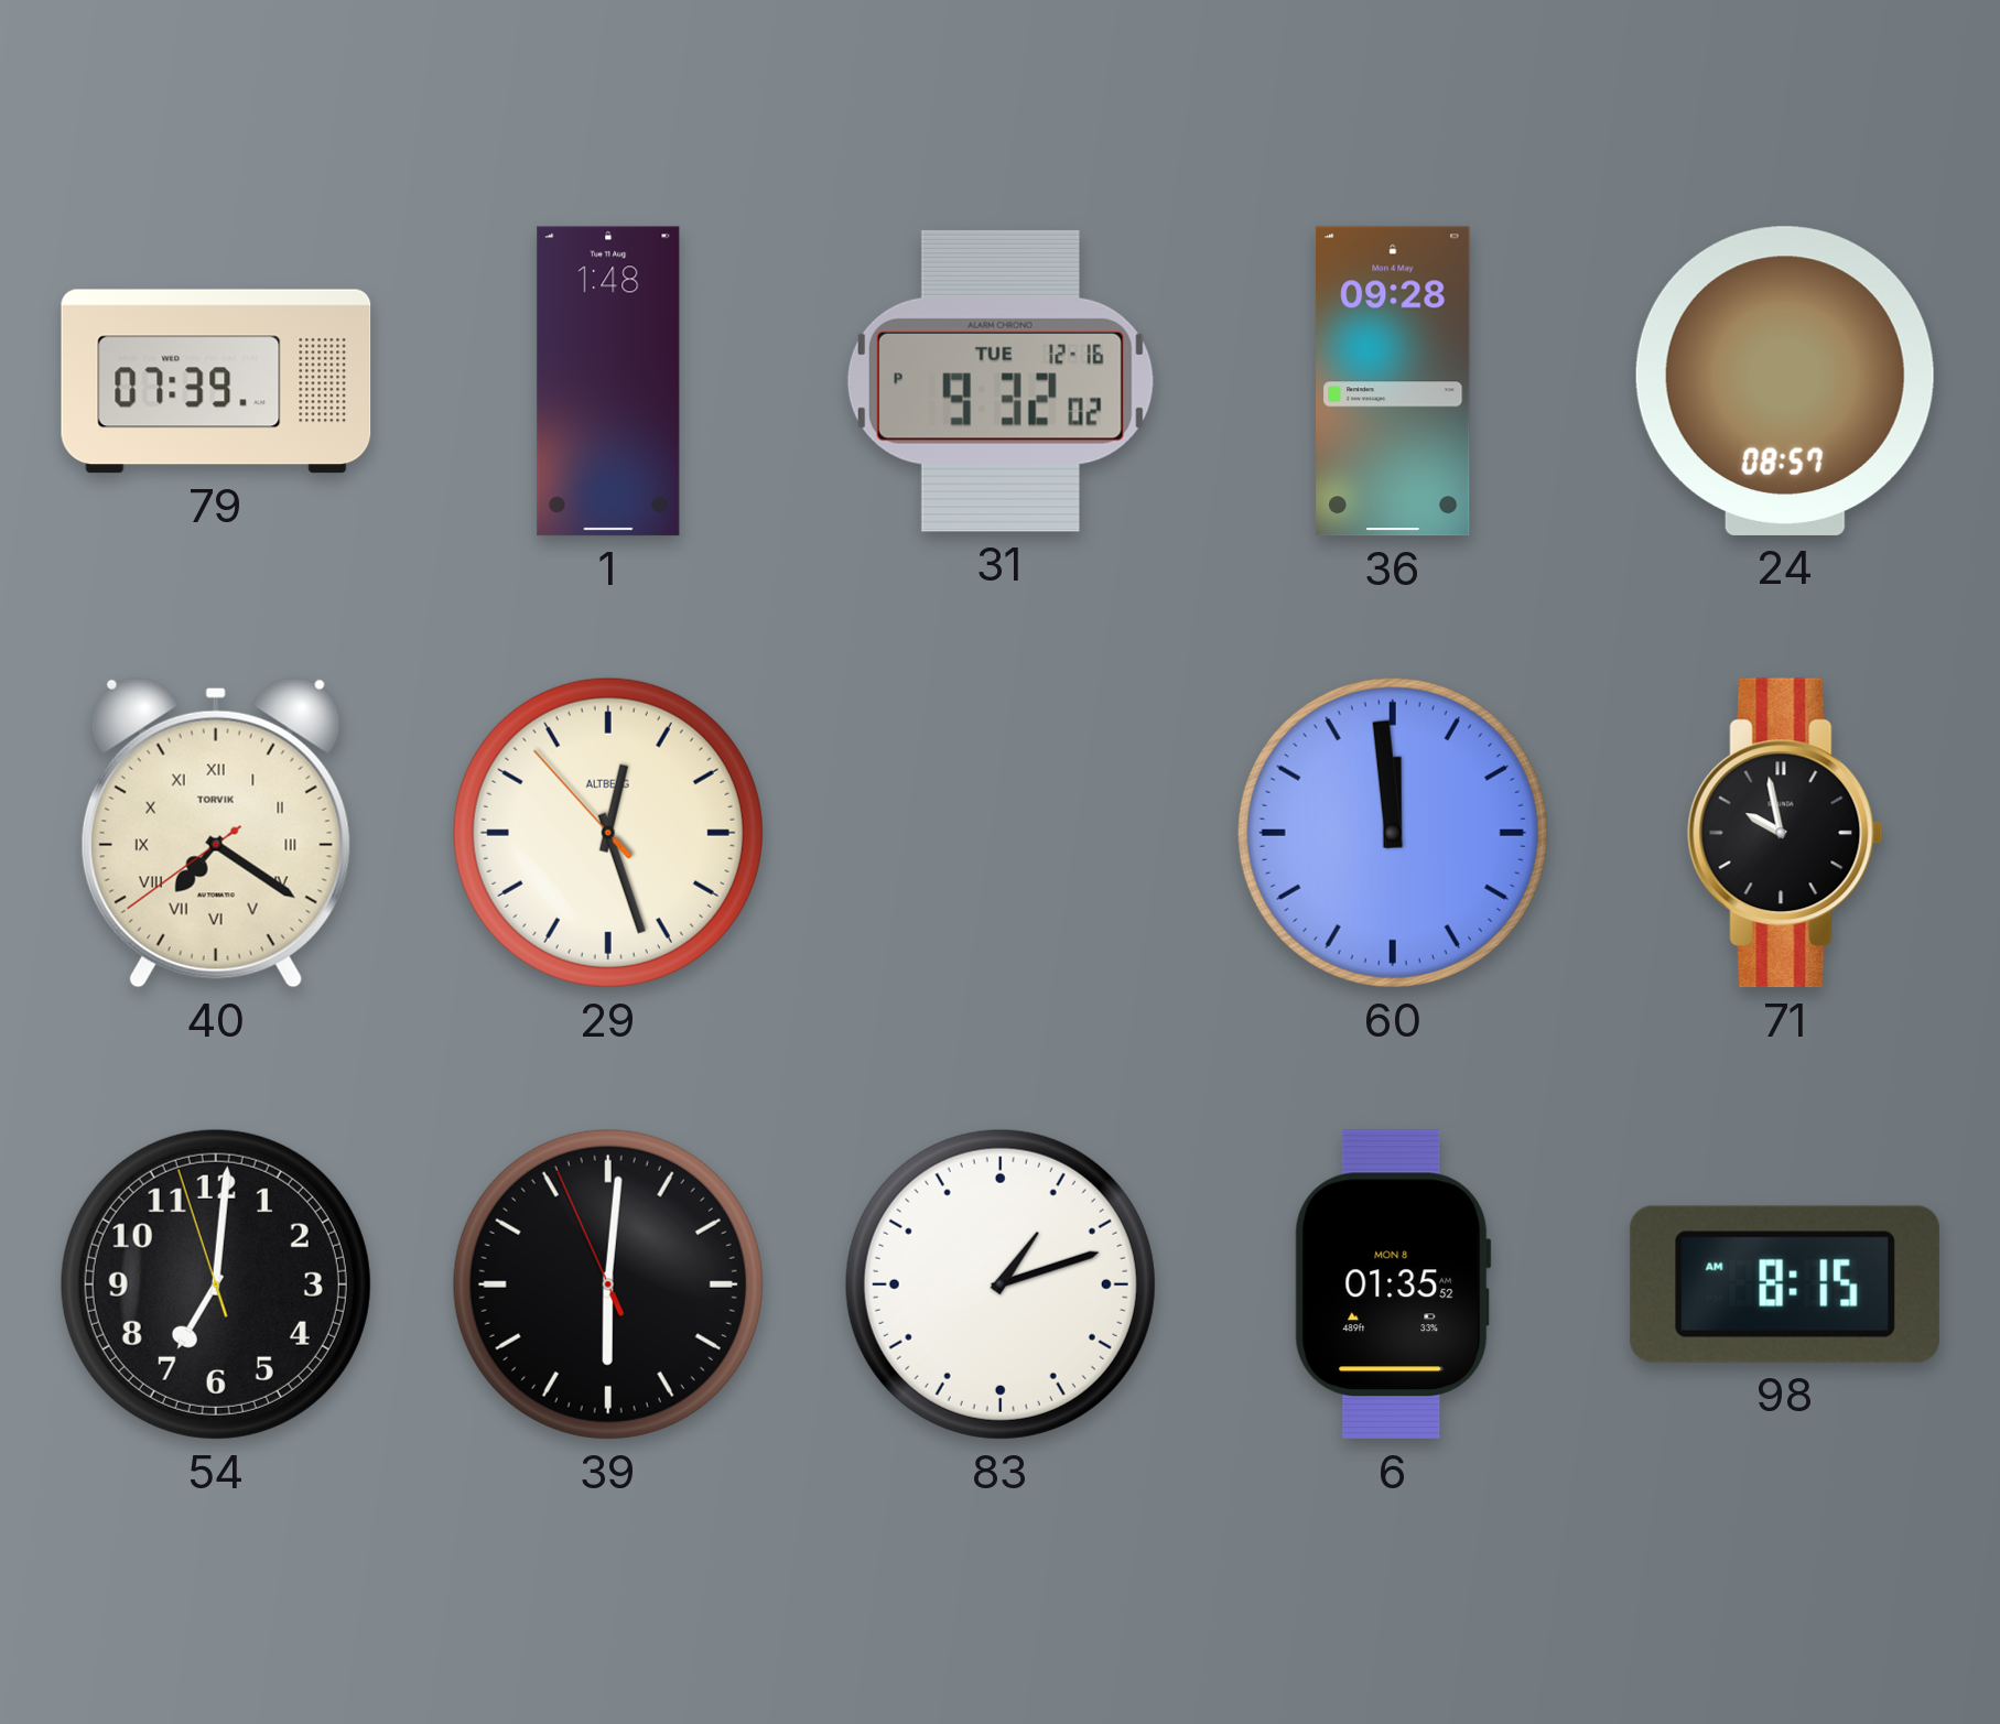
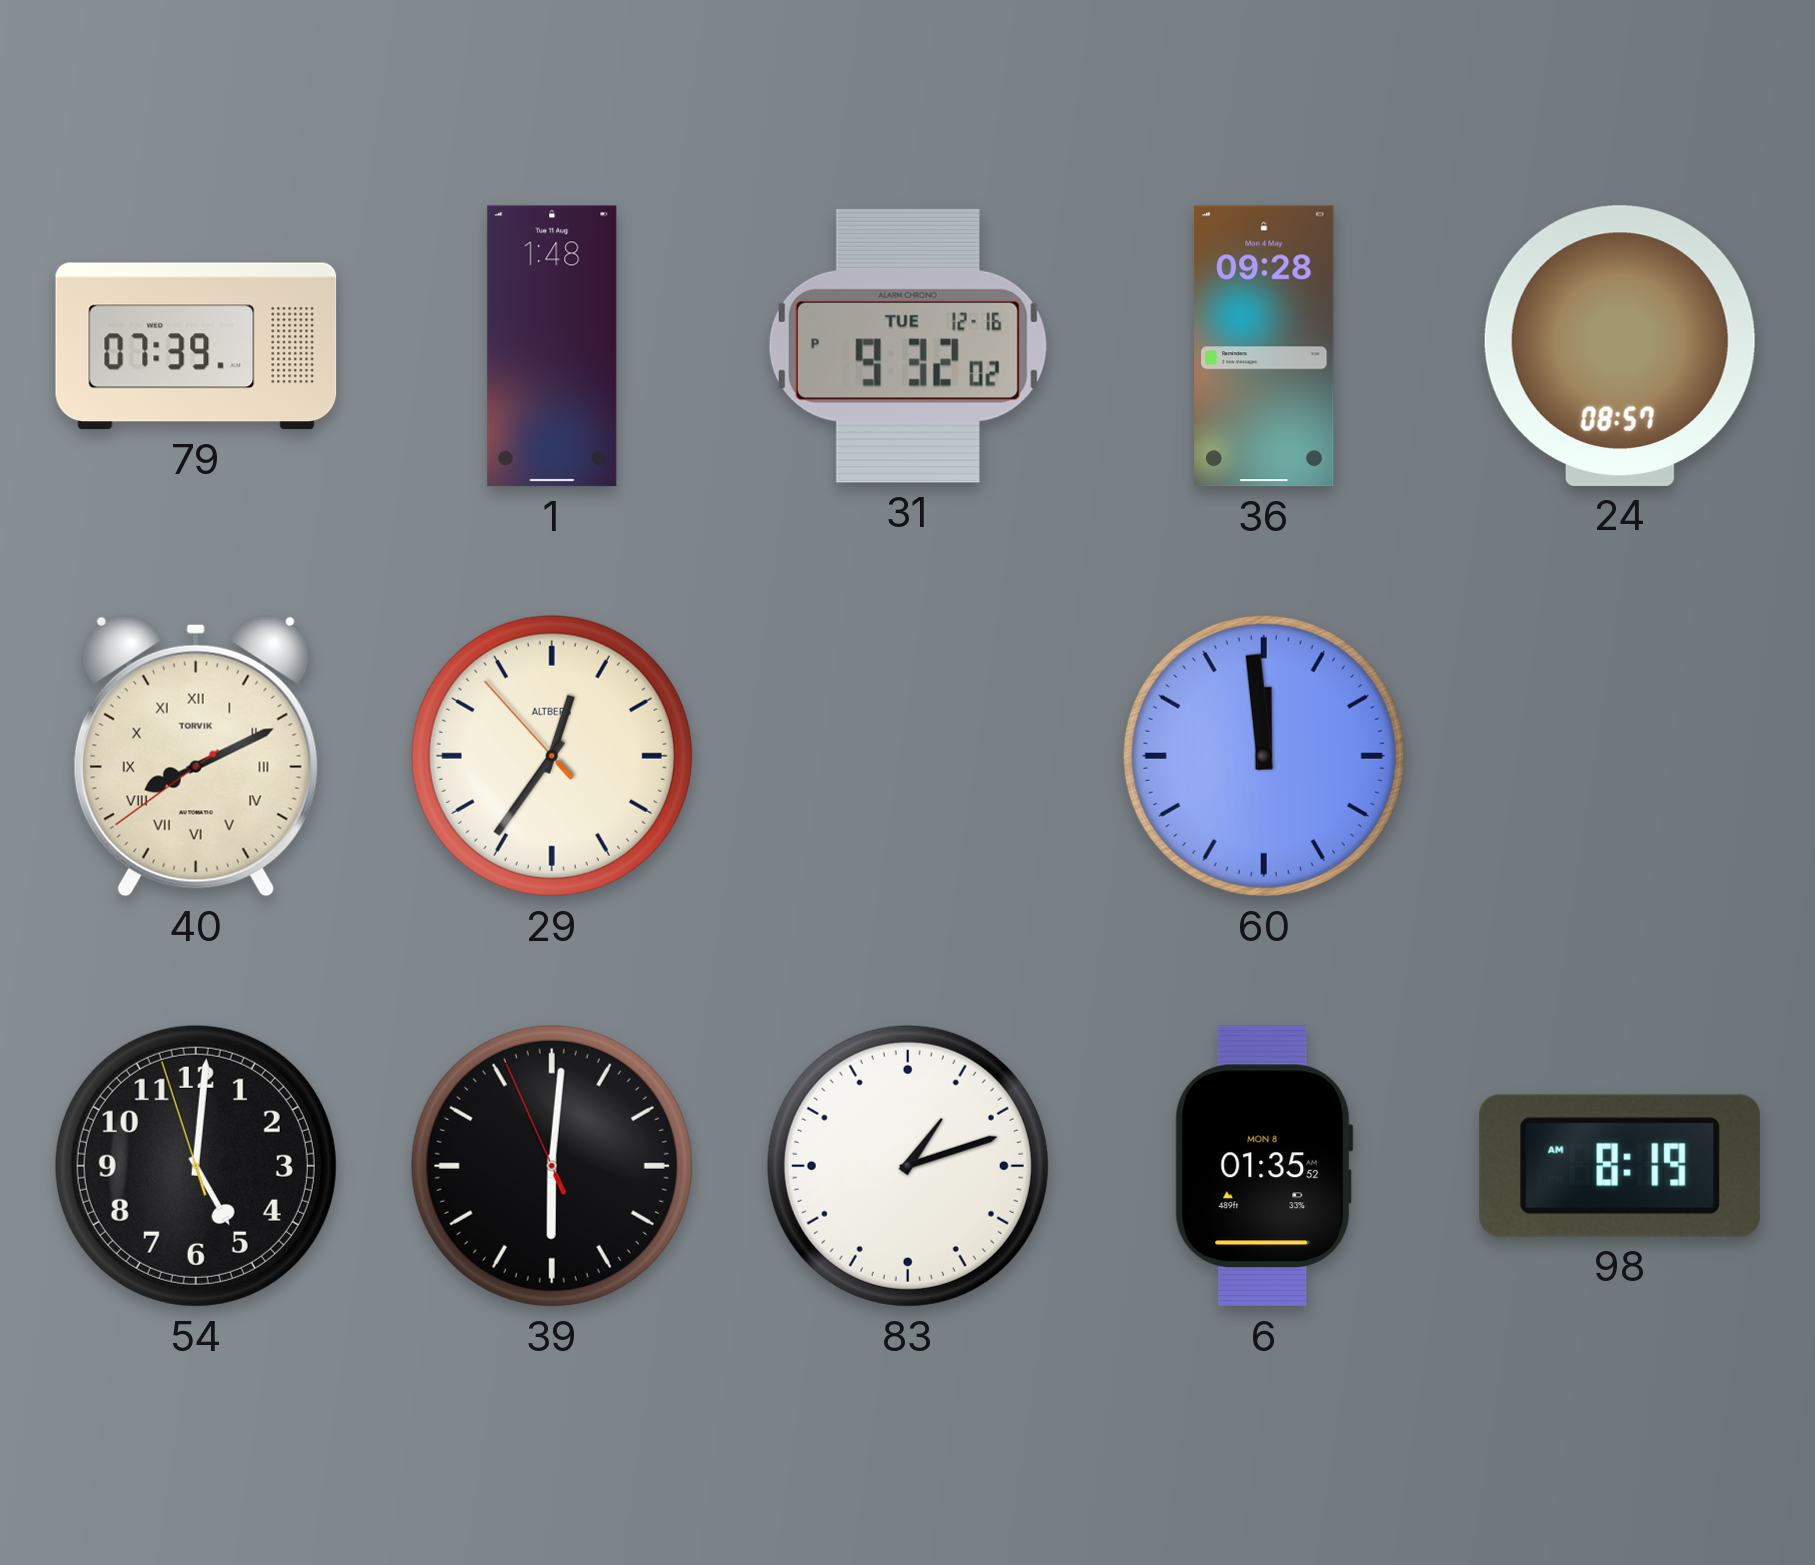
40: 7:20 -> 8:10 (196, 756)
29: 12:26 -> 12:35 (552, 756)
71: 9:58 -> none (1785, 833)
54: 7:00 -> 5:00 (196, 1166)
98: 8:15 -> 8:19 (1620, 1166)
